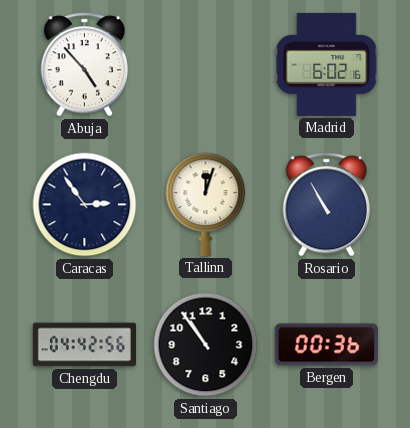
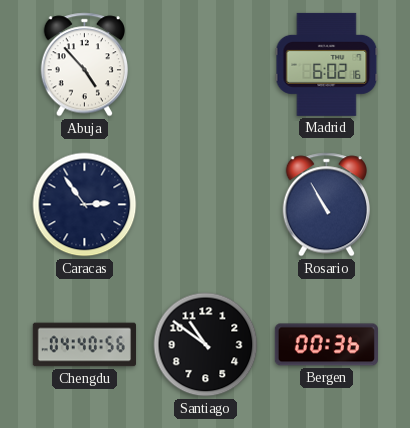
Tallinn: 12:03 -> none (206, 204)
Chengdu: 04:42 -> 04:40 (84, 345)
Santiago: 10:54 -> 10:51 (206, 345)
